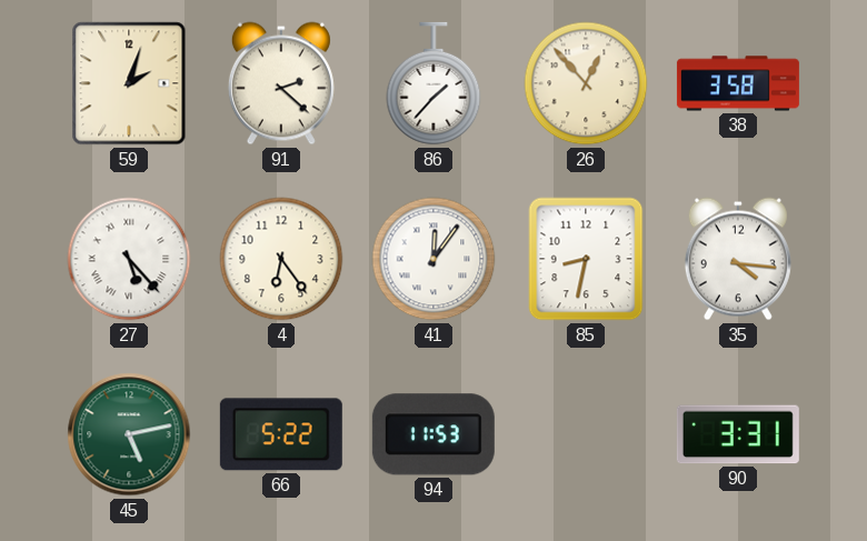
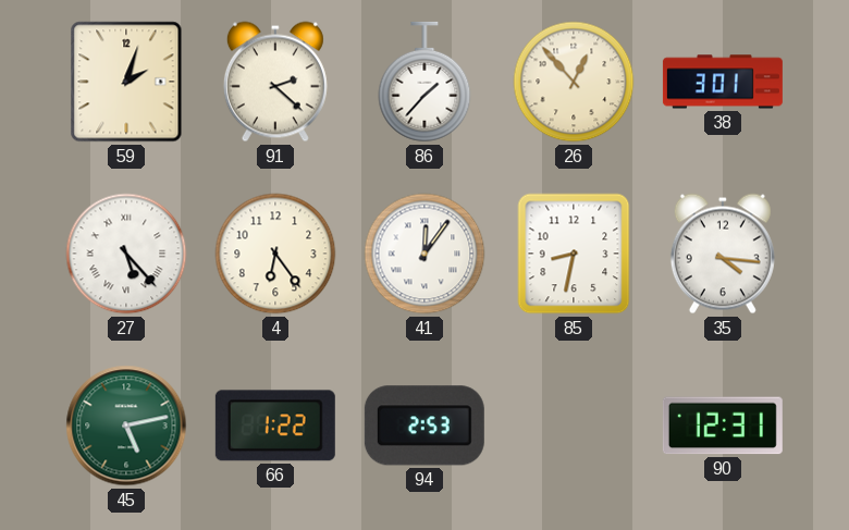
38: 3:58 -> 3:01 (723, 82)
66: 5:22 -> 1:22 (275, 426)
94: 11:53 -> 2:53 (424, 426)
90: 3:31 -> 12:31 (723, 426)
